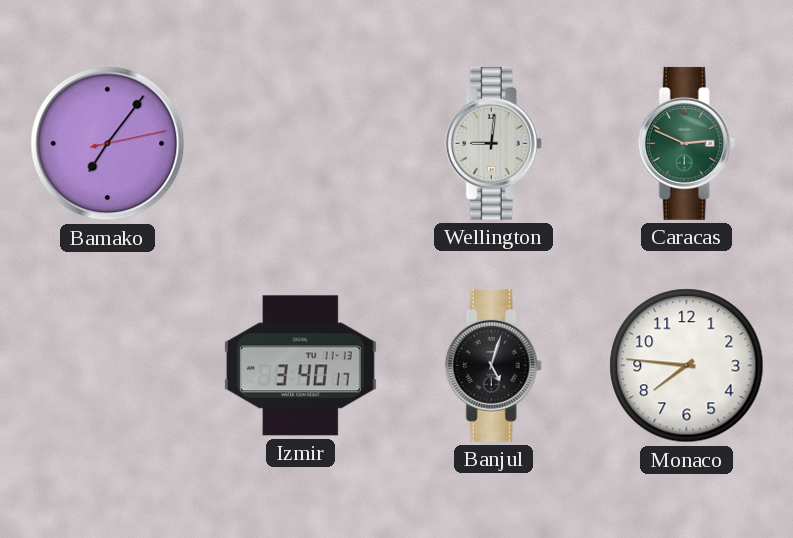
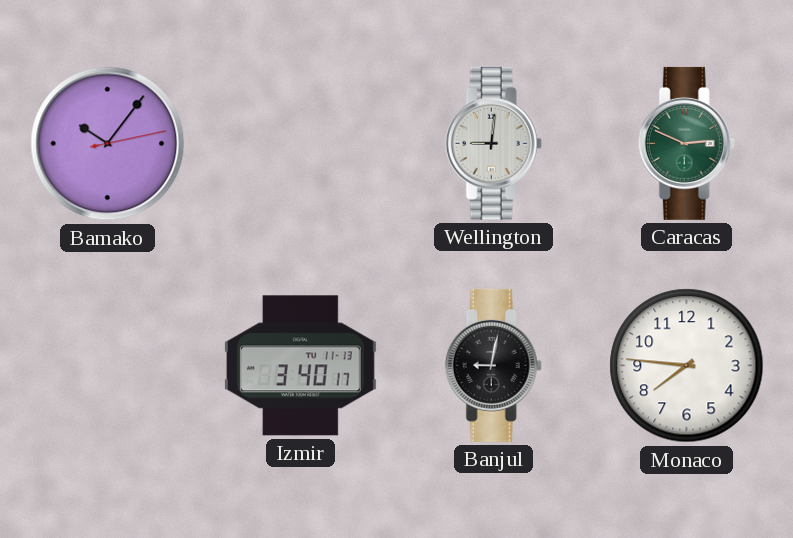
Bamako: 7:06 -> 10:06 (108, 144)
Banjul: 5:03 -> 9:02 (493, 365)
